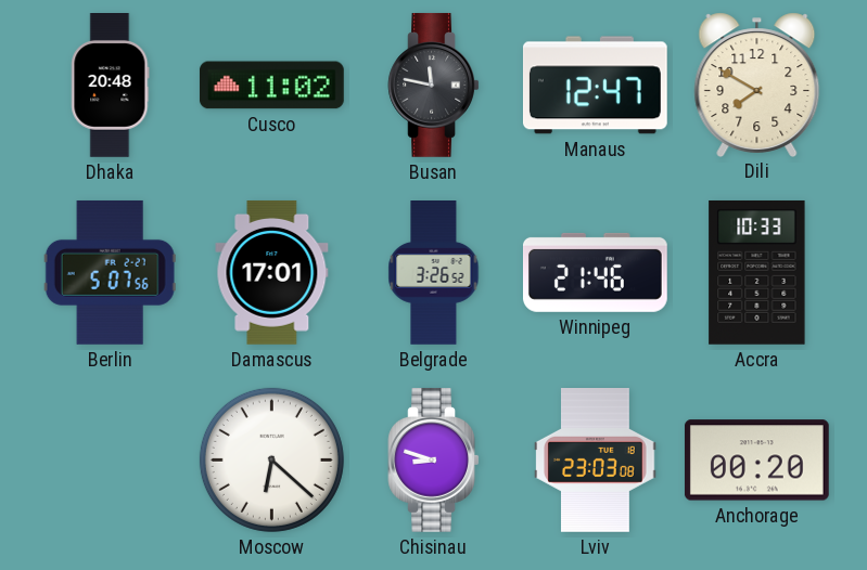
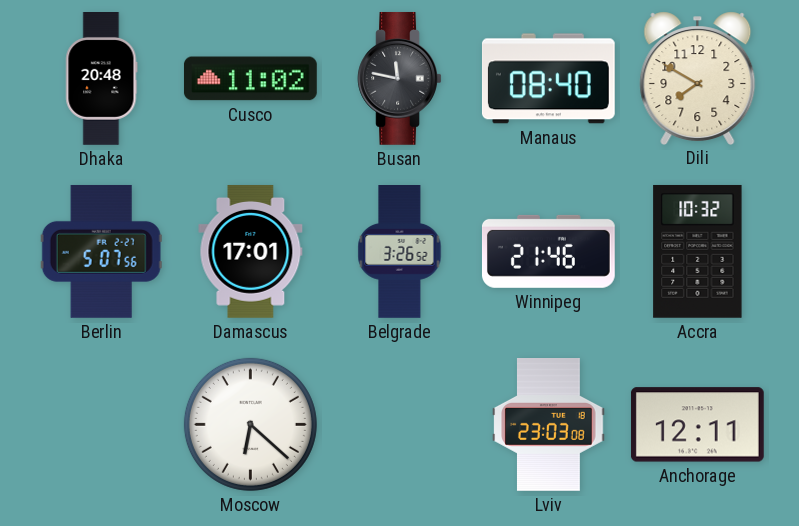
Manaus: 12:47 -> 08:40 (548, 79)
Accra: 10:33 -> 10:32 (698, 251)
Chisinau: 8:48 -> none (434, 461)
Anchorage: 00:20 -> 12:11 (697, 425)
